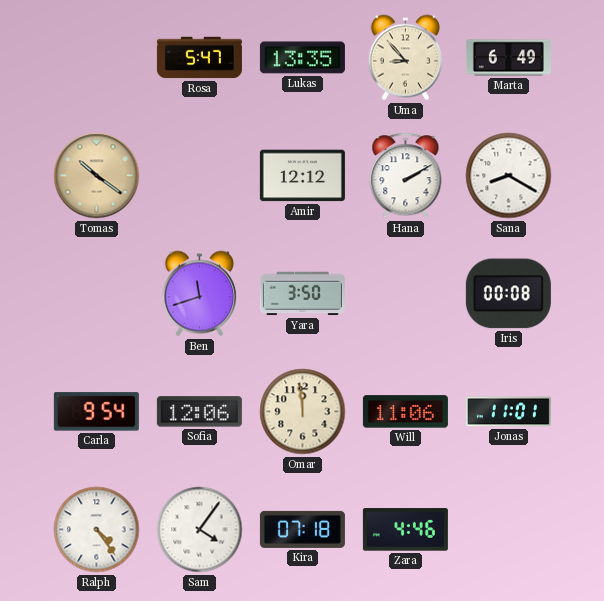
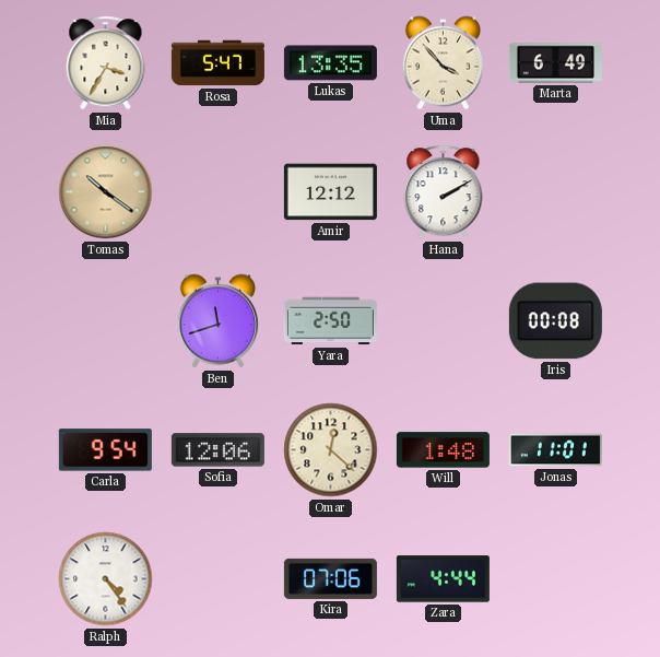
Mia: none -> 3:35 (106, 63)
Uma: 8:53 -> 3:53 (443, 63)
Sana: 8:20 -> none (509, 176)
Yara: 3:50 -> 2:50 (330, 321)
Omar: 11:59 -> 12:22 (331, 450)
Will: 11:06 -> 1:48 (443, 450)
Sam: 4:06 -> none (200, 530)
Kira: 07:18 -> 07:06 (330, 578)
Zara: 4:46 -> 4:44 (443, 579)
